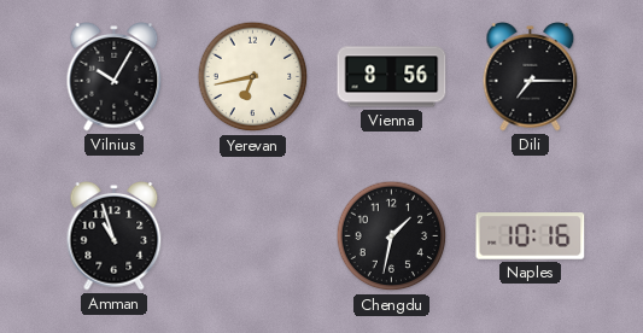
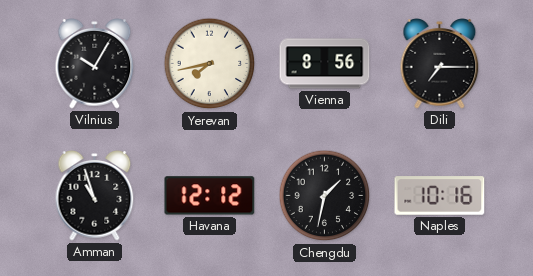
Yerevan: 6:43 -> 7:43 (210, 64)
Havana: none -> 12:12 (210, 196)
